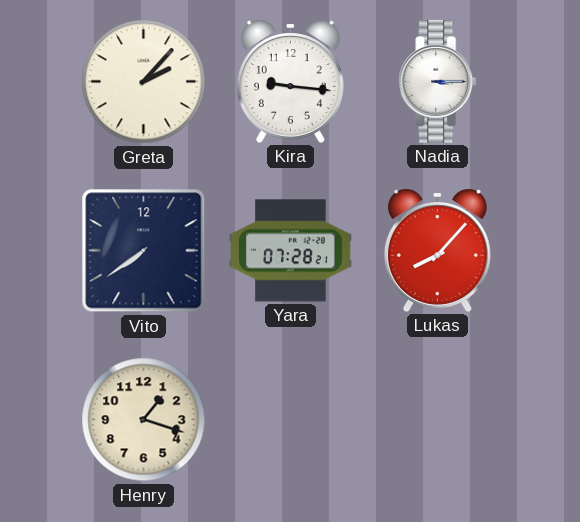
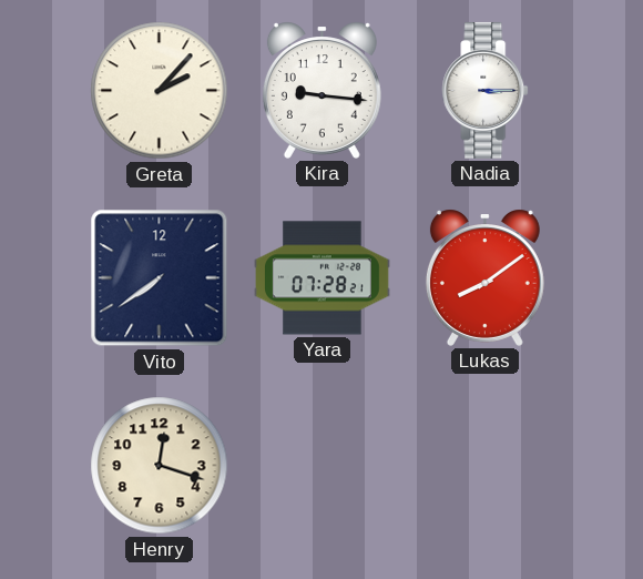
Lukas: 8:07 -> 8:09 (484, 277)
Henry: 1:18 -> 12:18 (160, 466)
